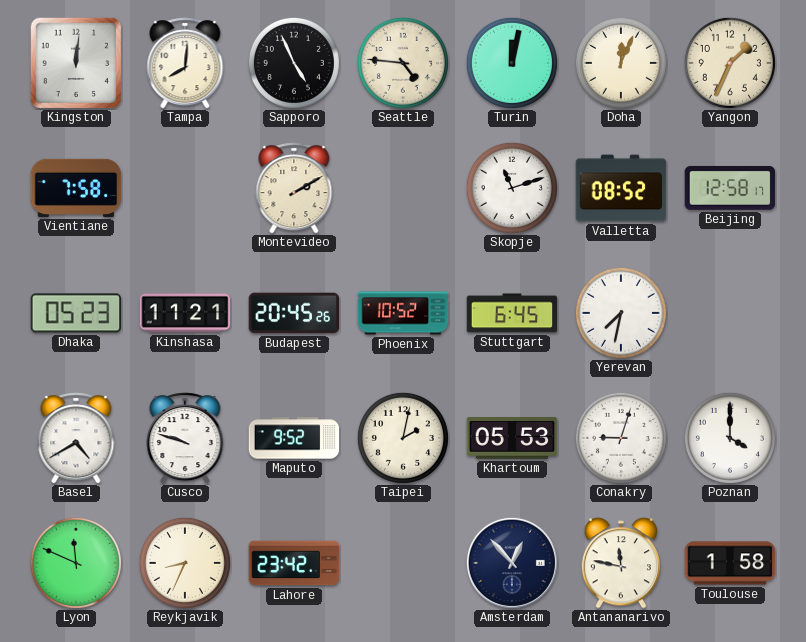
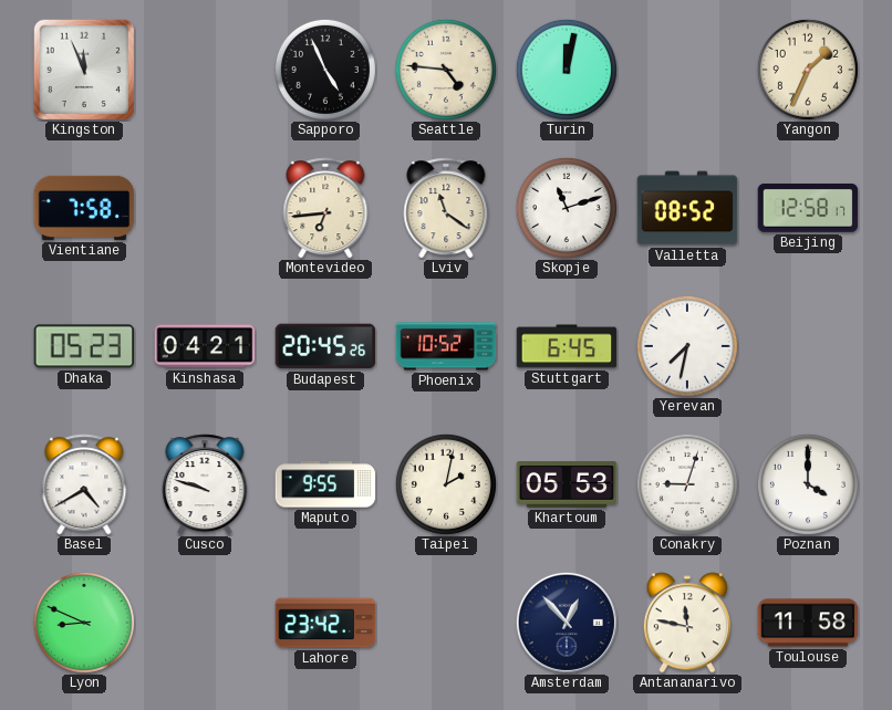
Kingston: 12:01 -> 11:56 (84, 70)
Tampa: 8:01 -> none (185, 63)
Doha: 12:04 -> none (621, 63)
Montevideo: 2:10 -> 6:44 (325, 208)
Lviv: none -> 11:21 (446, 208)
Kinshasa: 11:21 -> 04:21 (205, 346)
Maputo: 9:52 -> 9:55 (325, 484)
Lyon: 11:49 -> 8:49 (84, 623)
Reykjavik: 8:34 -> none (185, 563)
Toulouse: 1:58 -> 11:58 (808, 623)
